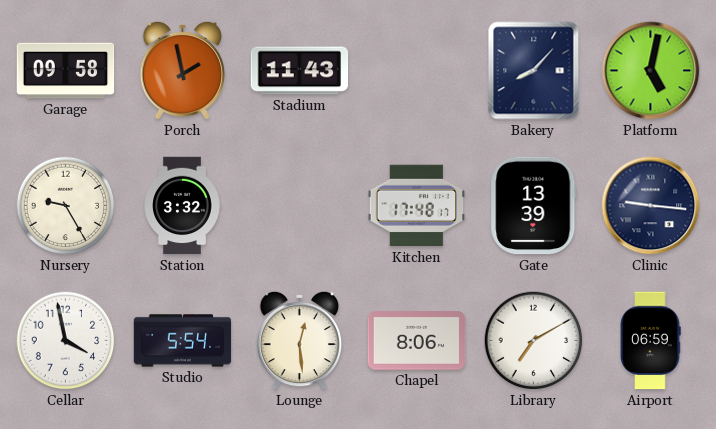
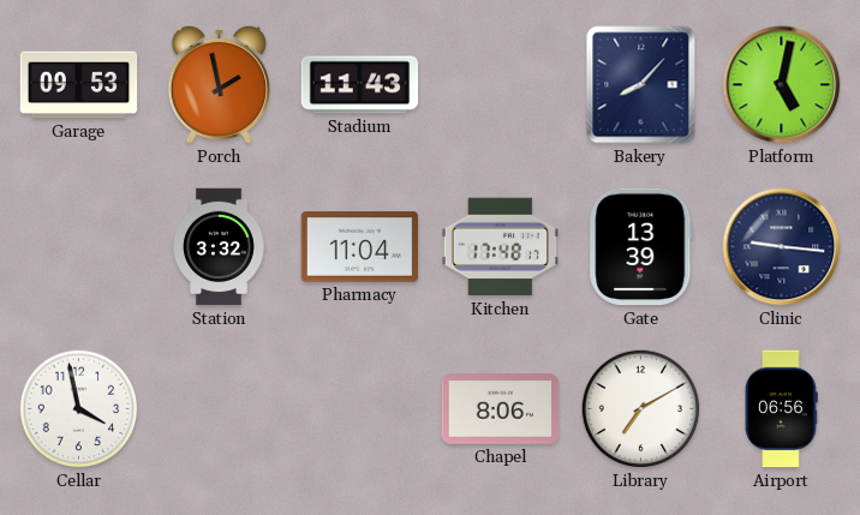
Garage: 09:58 -> 09:53 (79, 85)
Nursery: 9:25 -> none (66, 206)
Pharmacy: none -> 11:04 (360, 247)
Studio: 5:54 -> none (183, 341)
Lounge: 12:29 -> none (299, 340)
Airport: 06:59 -> 06:56 (781, 409)
